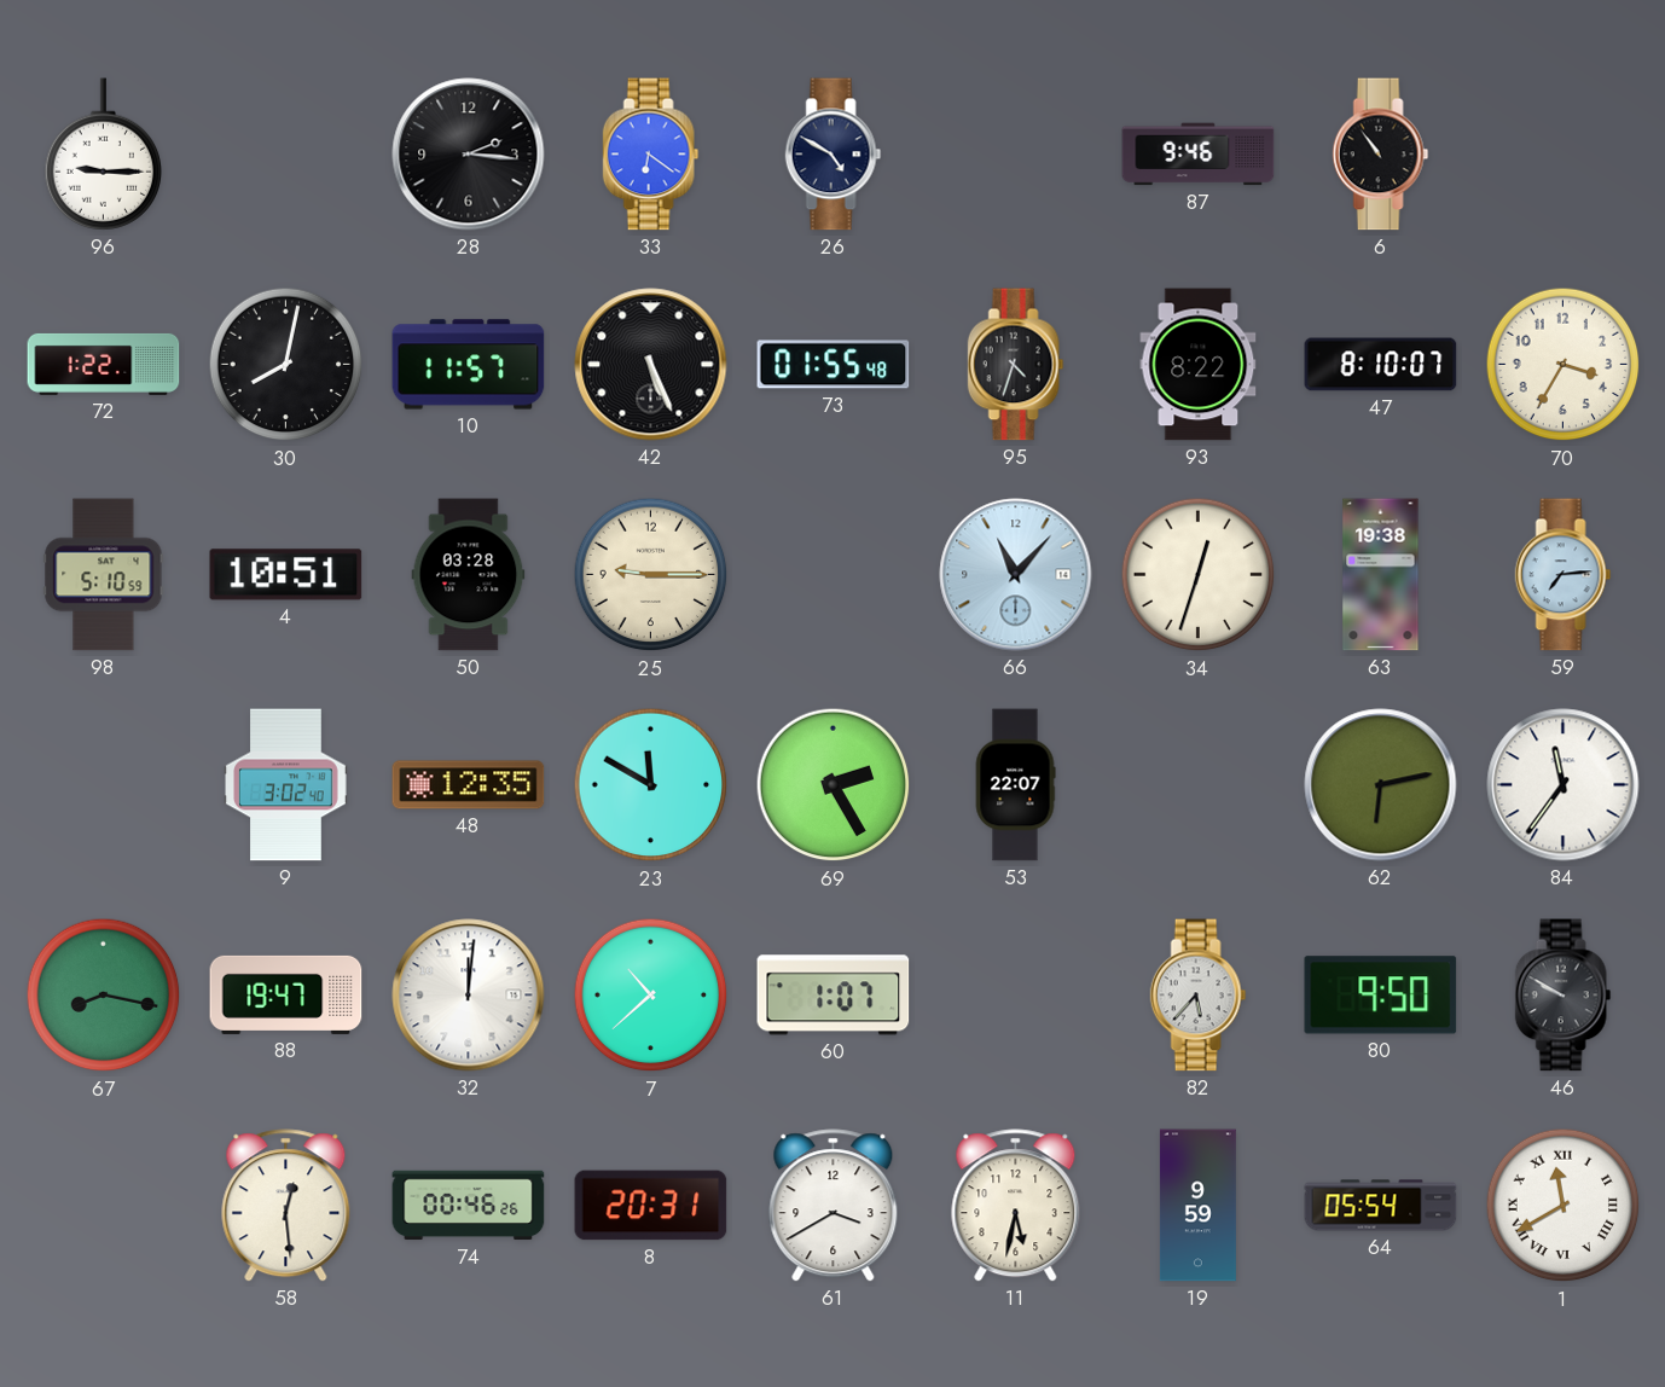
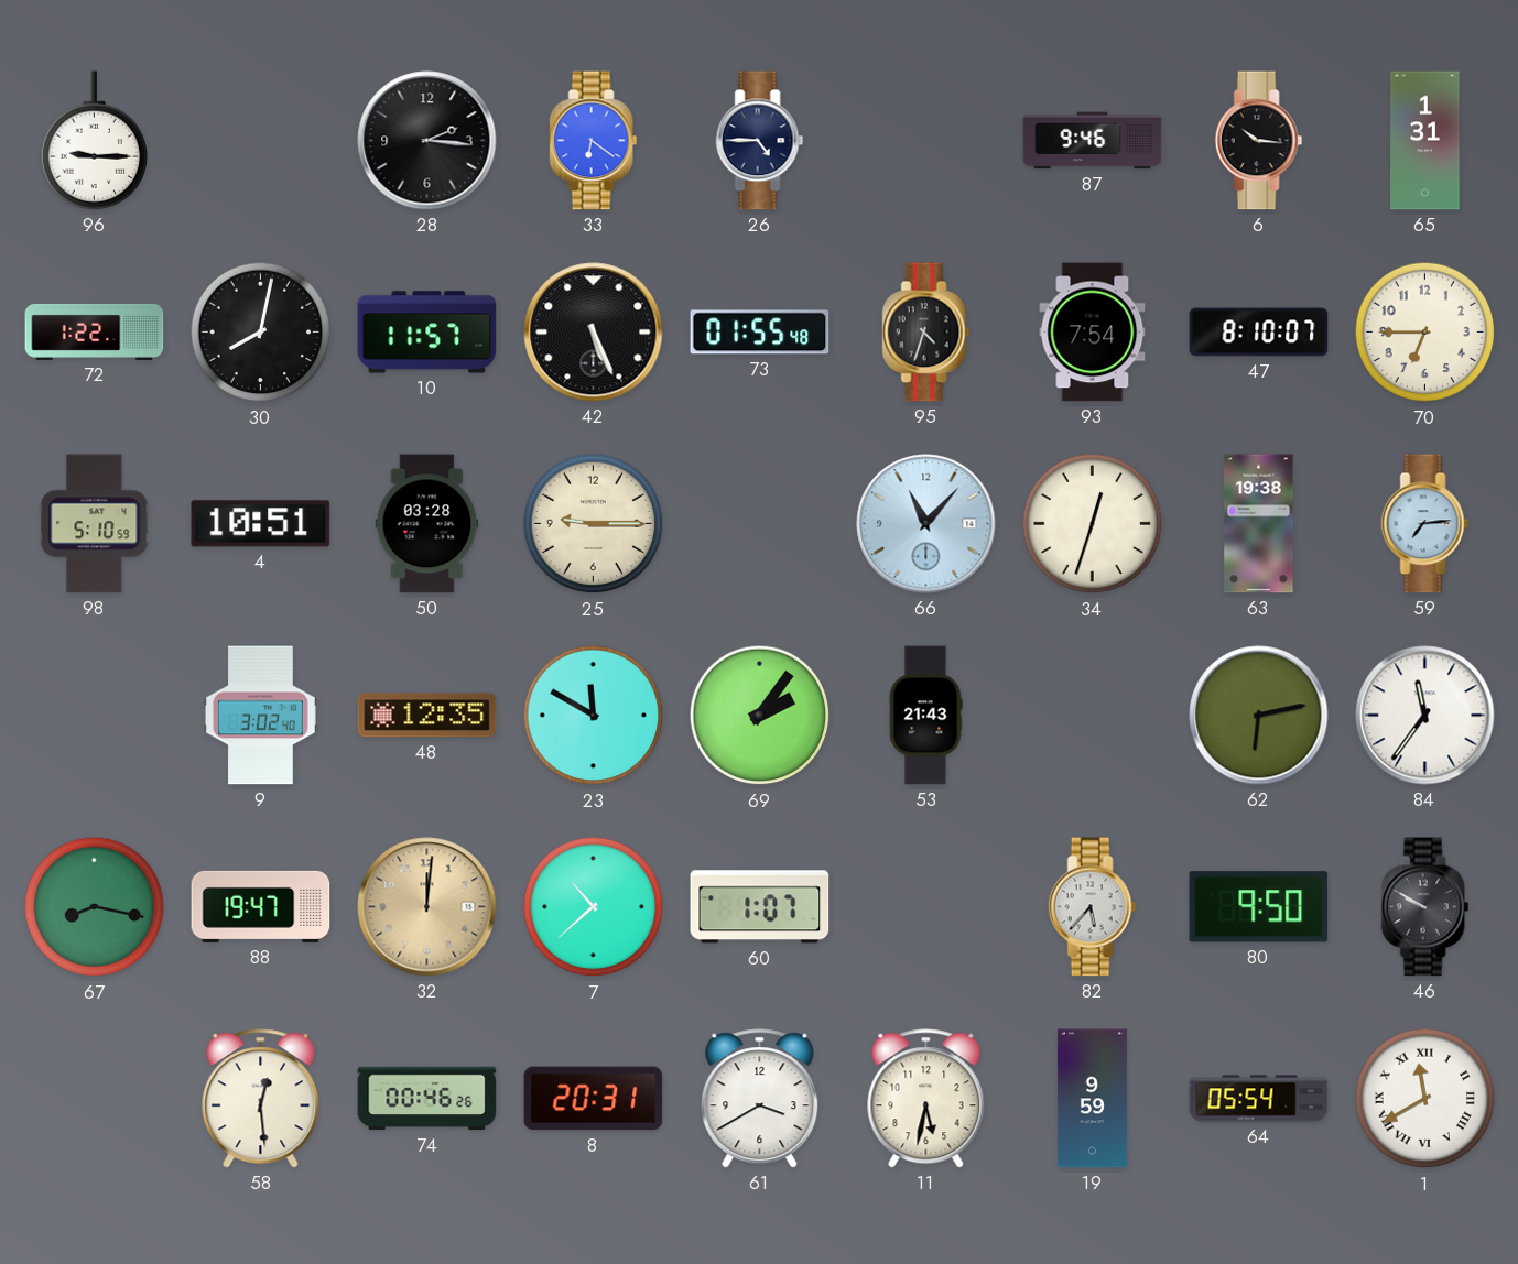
26: 4:50 -> 4:45 (760, 141)
6: 10:54 -> 10:16 (1259, 141)
65: none -> 1:31 (1425, 141)
93: 8:22 -> 7:54 (1093, 333)
70: 3:35 -> 6:45 (1425, 333)
69: 2:25 -> 2:06 (760, 716)
53: 22:07 -> 21:43 (925, 716)
32 dial: white -> champagne (427, 907)
